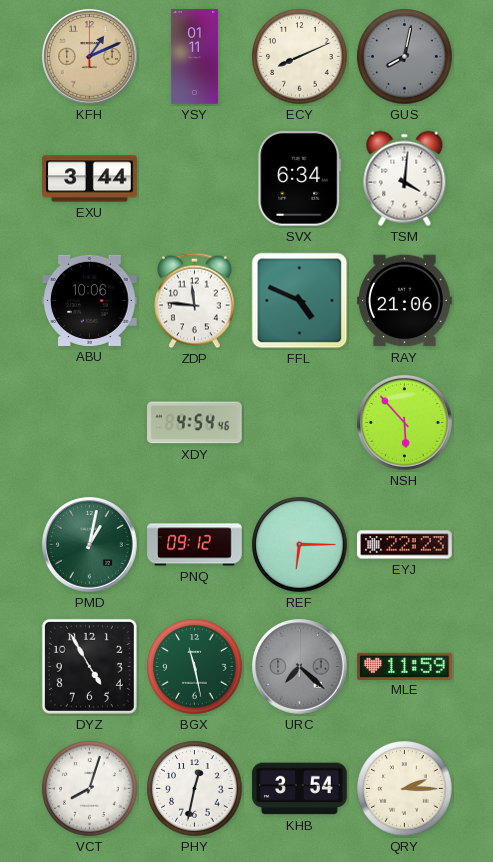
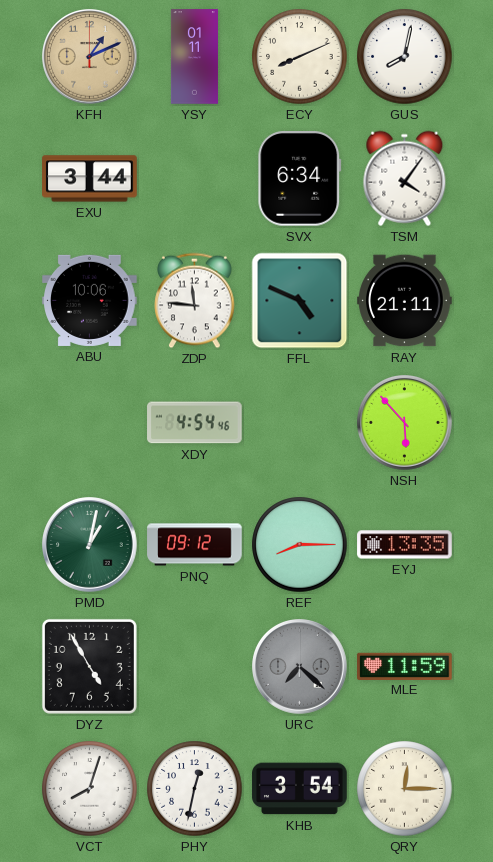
GUS dial: grey -> white (405, 57)
TSM: 4:01 -> 4:06 (405, 179)
RAY: 21:06 -> 21:11 (405, 301)
REF: 6:15 -> 8:15 (300, 545)
EYJ: 22:23 -> 13:35 (405, 545)
BGX: 11:28 -> none (195, 667)
QRY: 2:15 -> 12:15 (405, 789)
